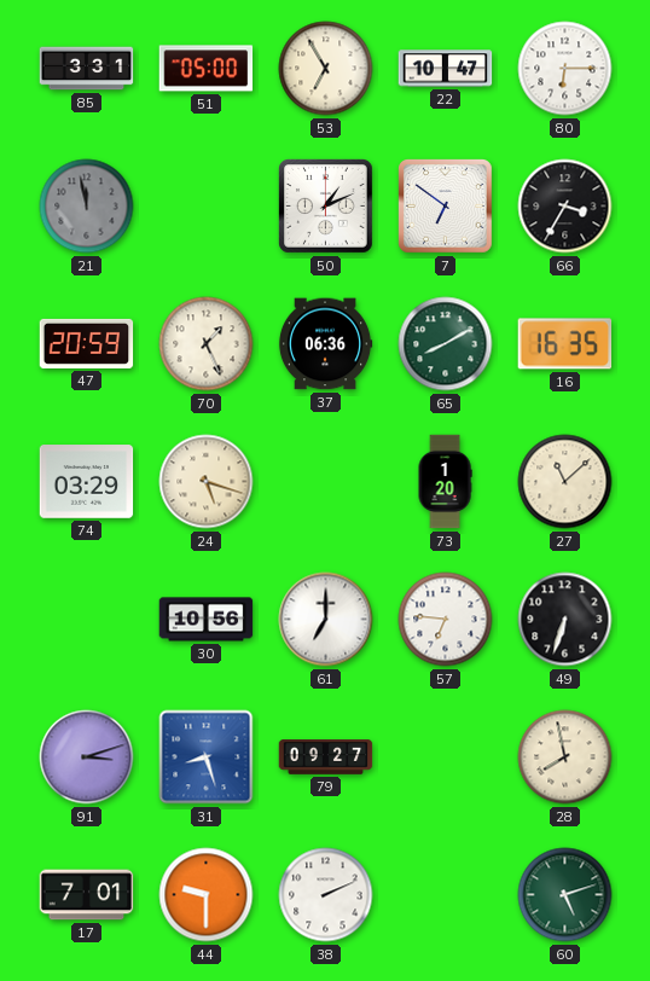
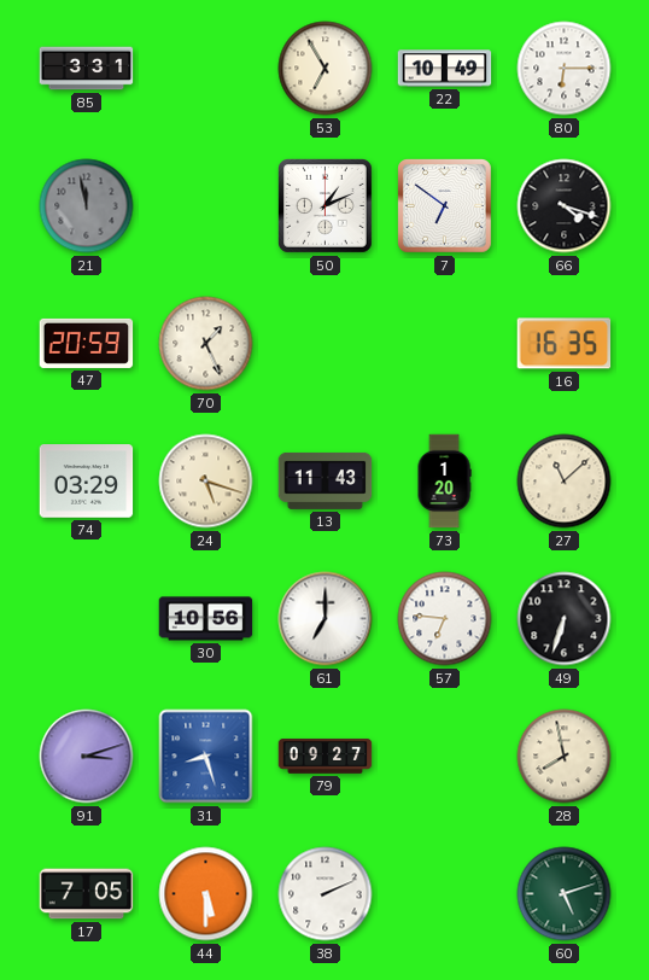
51: 05:00 -> none (207, 69)
22: 10:47 -> 10:49 (445, 69)
66: 3:35 -> 4:18 (565, 206)
37: 06:36 -> none (325, 344)
65: 8:10 -> none (446, 344)
13: none -> 11:43 (326, 480)
17: 7:01 -> 7:05 (87, 894)
44: 9:30 -> 5:30 (206, 894)
